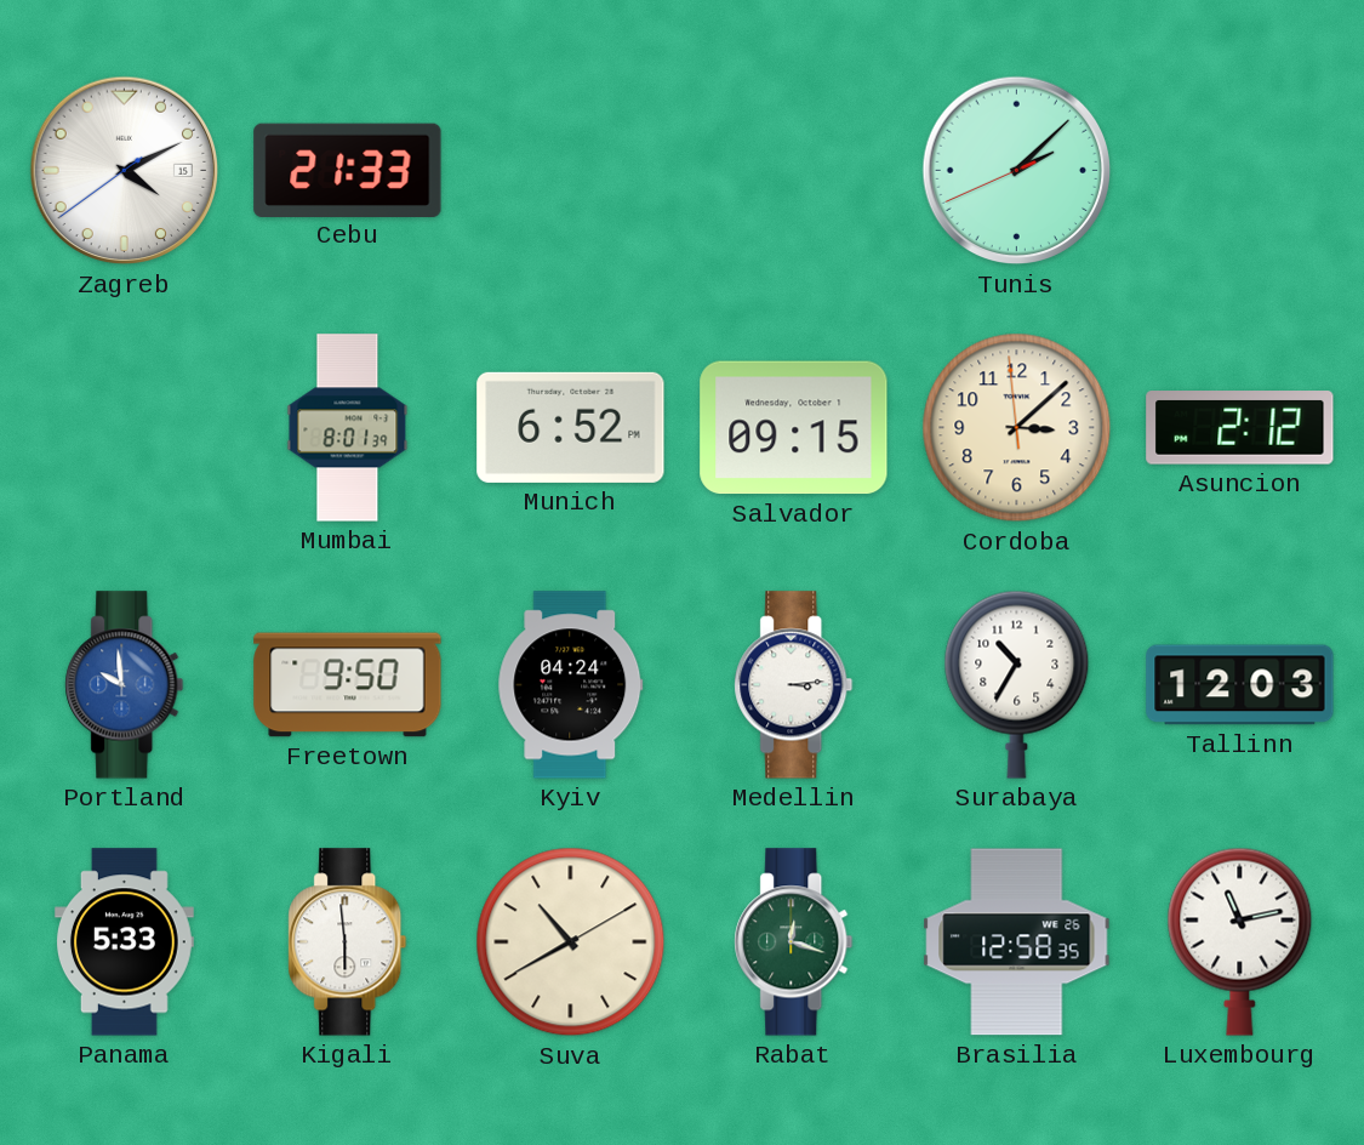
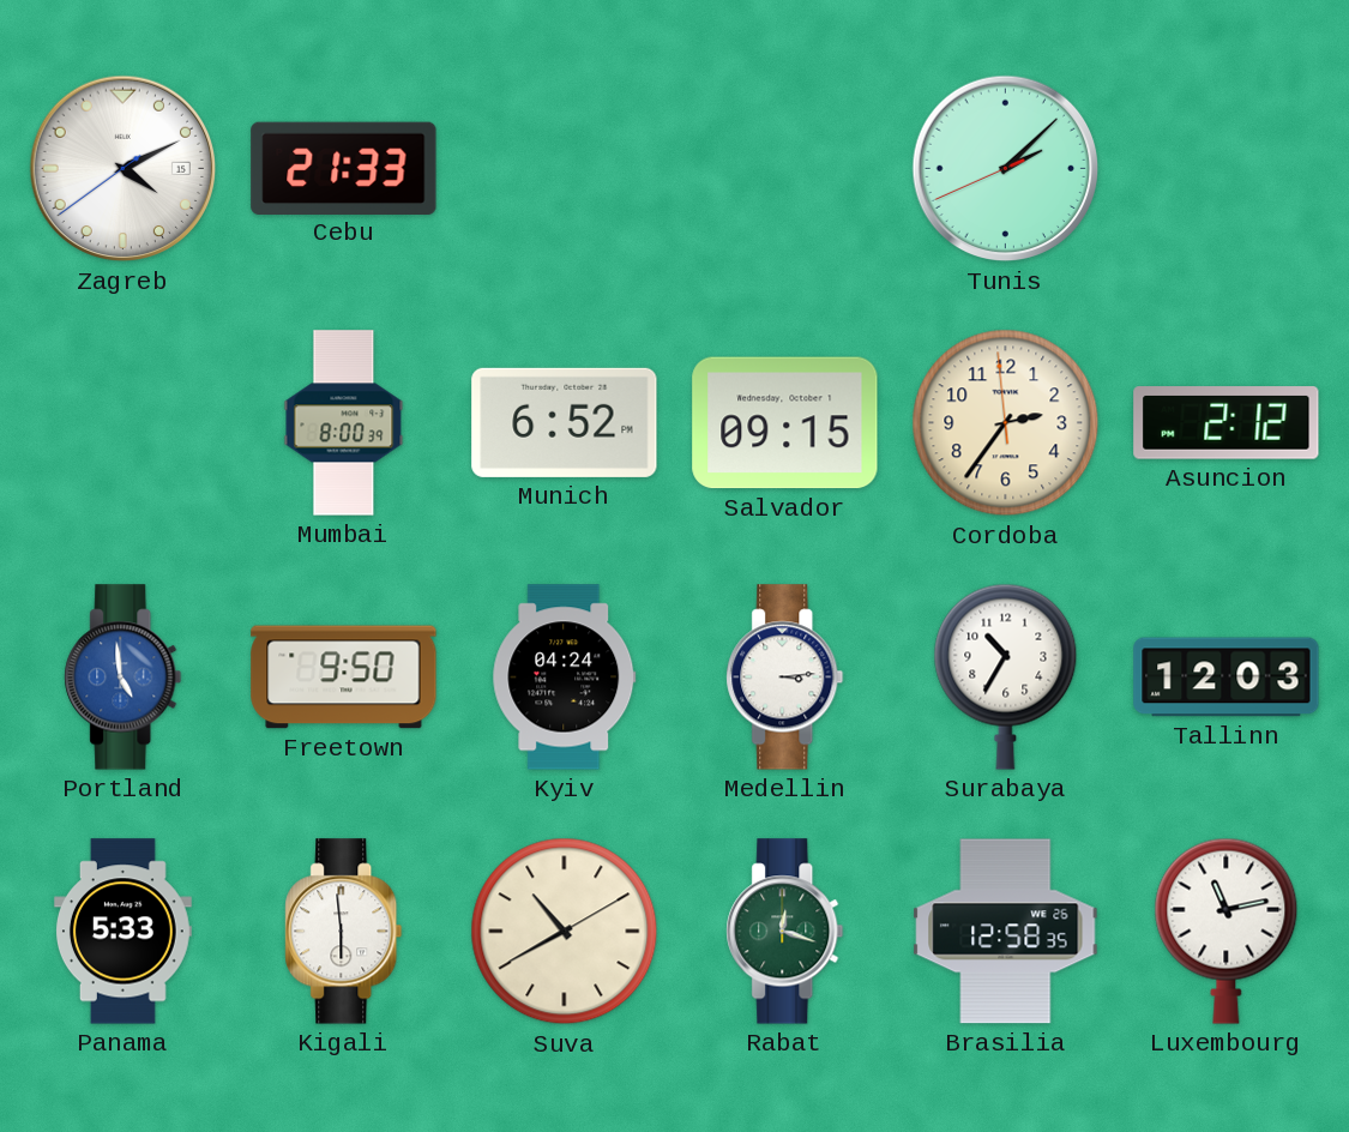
Mumbai: 8:01 -> 8:00 (344, 423)
Cordoba: 3:07 -> 2:35 (1006, 423)
Portland: 9:59 -> 4:59 (124, 678)
